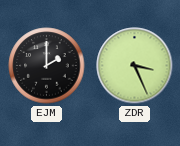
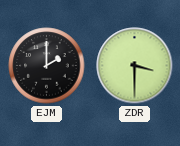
ZDR: 3:26 -> 3:30 (135, 66)
